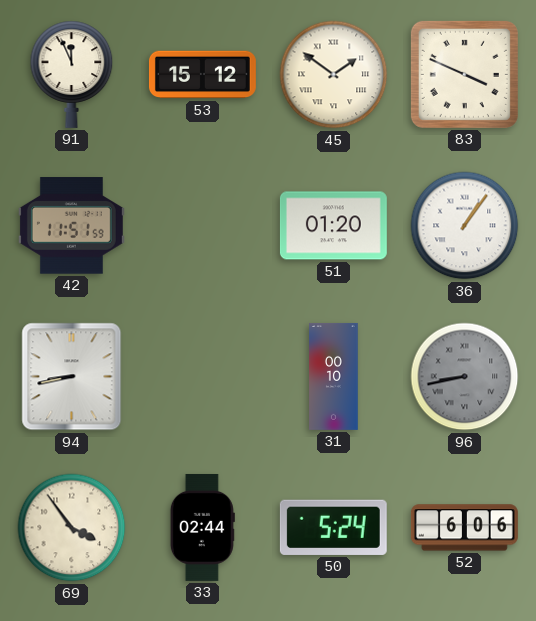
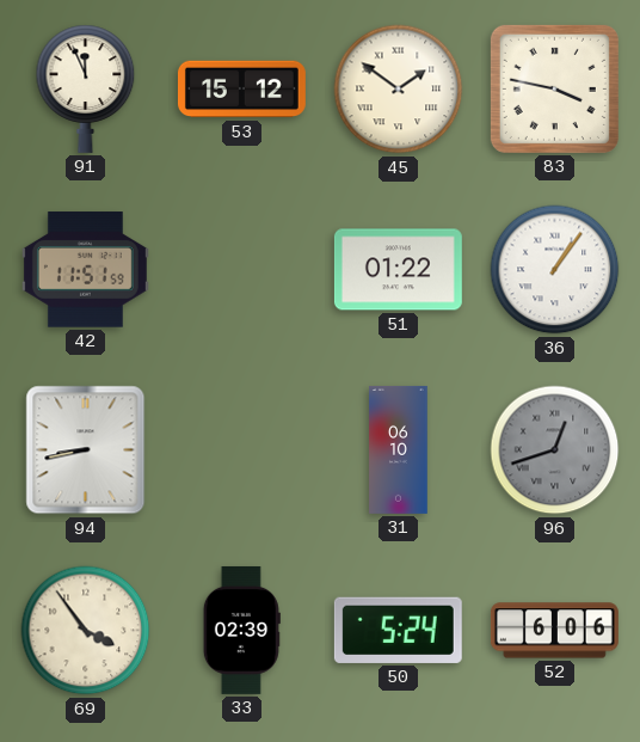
83: 3:49 -> 3:47 (554, 88)
51: 01:20 -> 01:22 (398, 270)
31: 00:10 -> 06:10 (399, 449)
96: 8:43 -> 12:42 (555, 450)
33: 02:44 -> 02:39 (241, 630)
